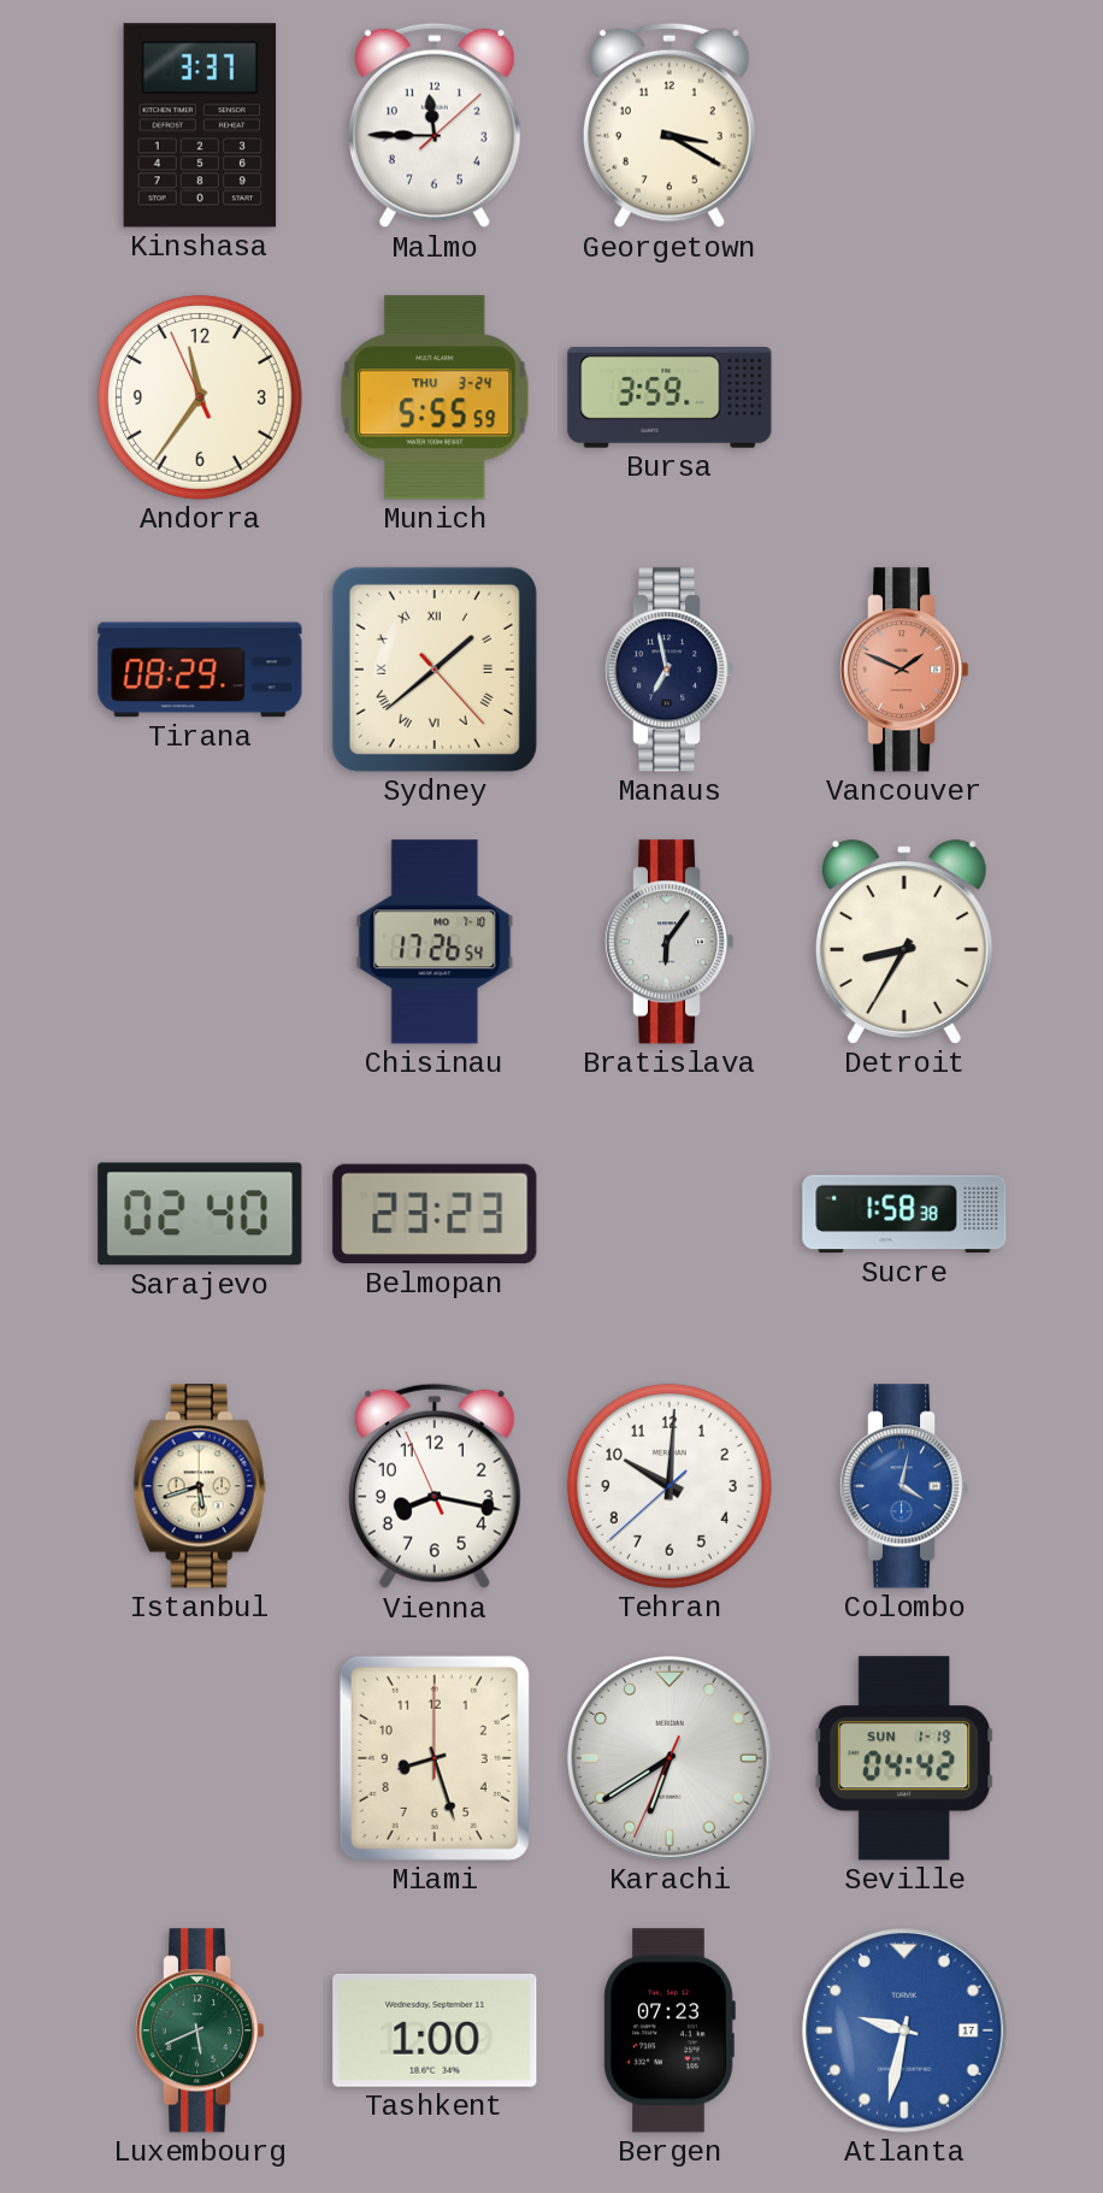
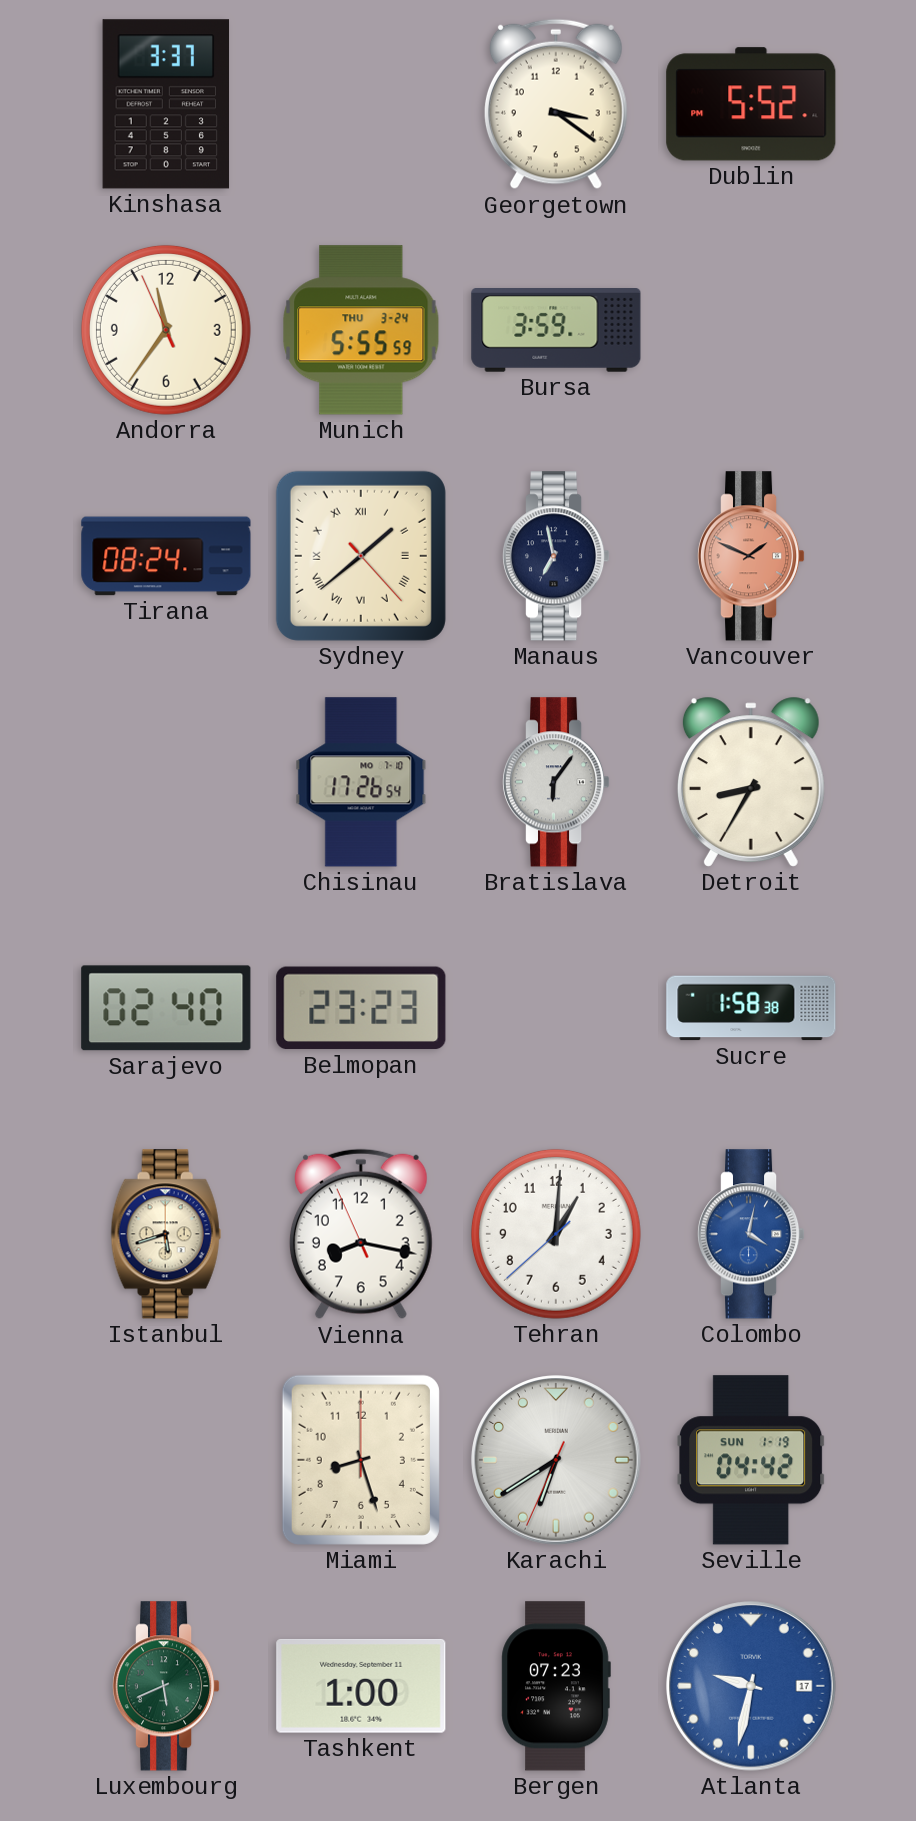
Malmo: 11:45 -> none (435, 125)
Georgetown: 3:20 -> 3:21 (556, 104)
Dublin: none -> 5:52 (751, 104)
Tirana: 08:29 -> 08:24 (166, 556)
Tehran: 10:00 -> 1:00 (556, 1234)
